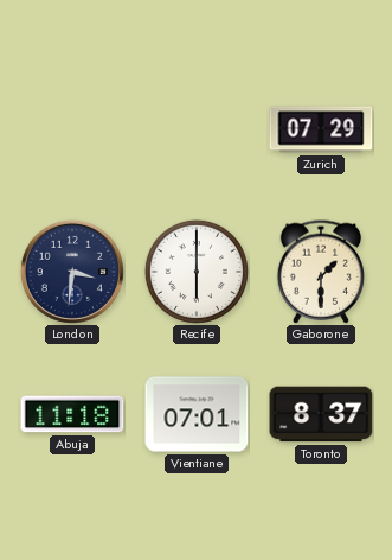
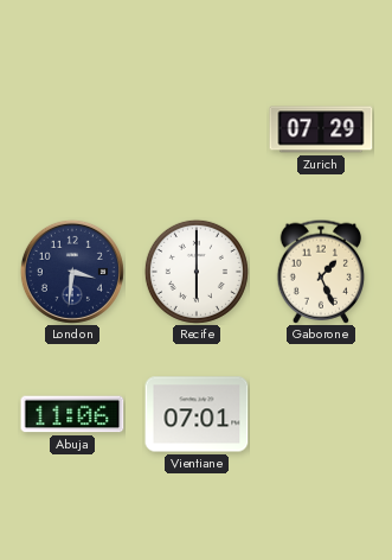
Gaborone: 1:30 -> 1:26 (321, 272)
Abuja: 11:18 -> 11:06 (72, 414)
Toronto: 8:37 -> none (321, 414)
